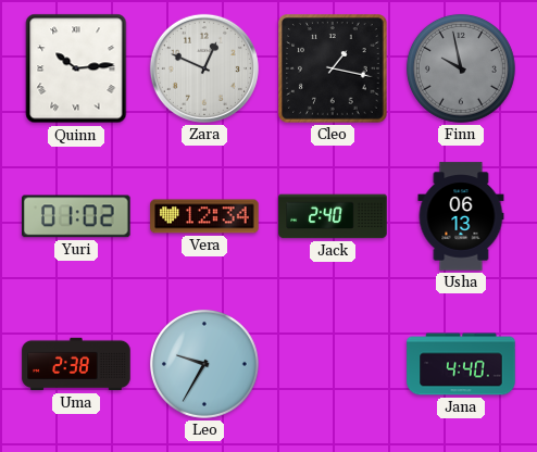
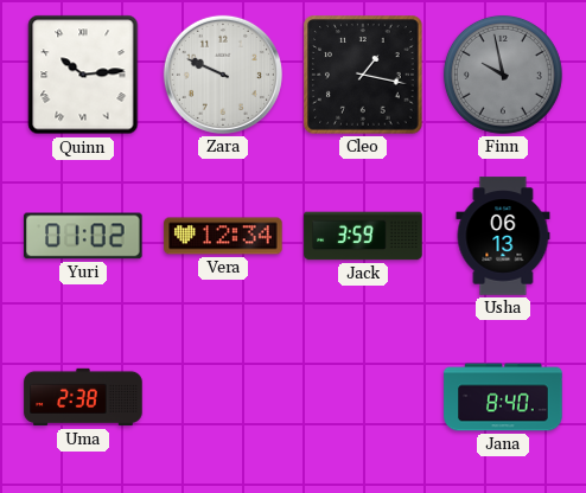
Zara: 12:49 -> 9:49 (223, 75)
Jack: 2:40 -> 3:59 (363, 236)
Leo: 9:35 -> none (204, 364)
Jana: 4:40 -> 8:40 (503, 397)
